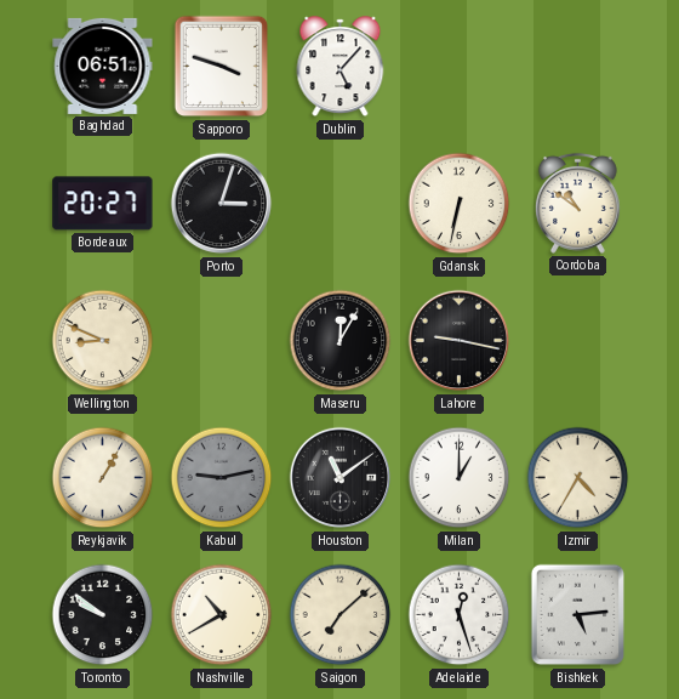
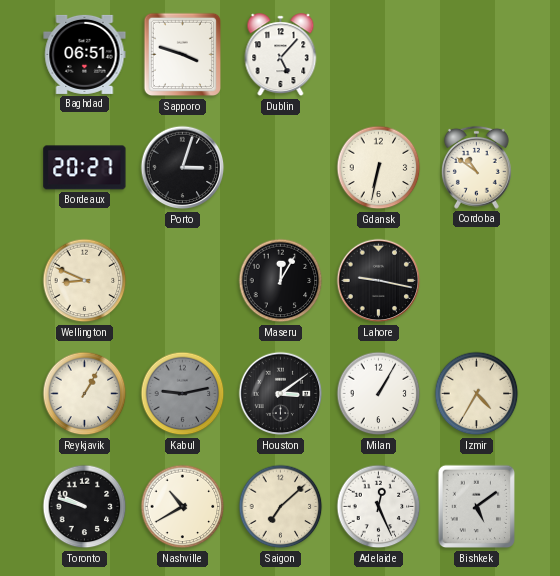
Houston: 11:09 -> 3:09 (281, 394)
Milan: 1:00 -> 1:05 (379, 394)
Toronto: 9:51 -> 9:48 (85, 507)
Adelaide: 12:27 -> 12:26 (379, 507)
Bishkek: 5:14 -> 5:09 (476, 507)
